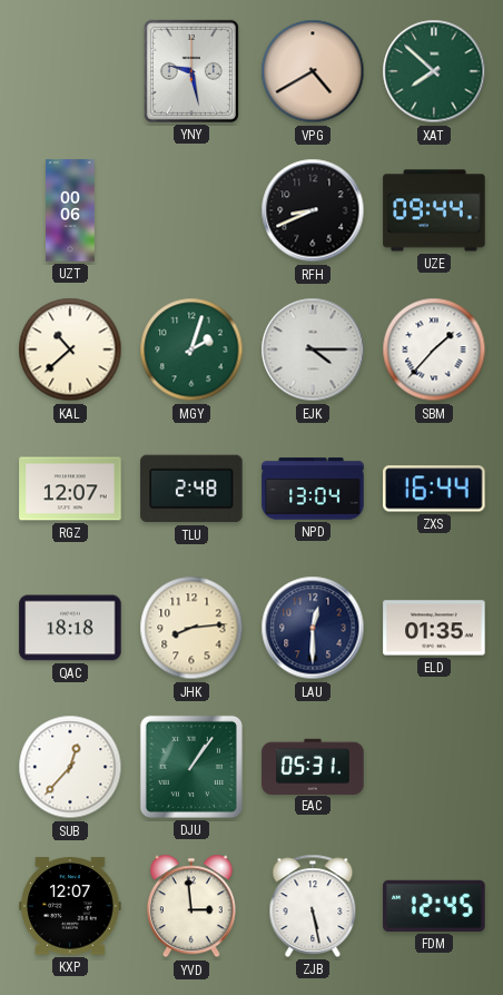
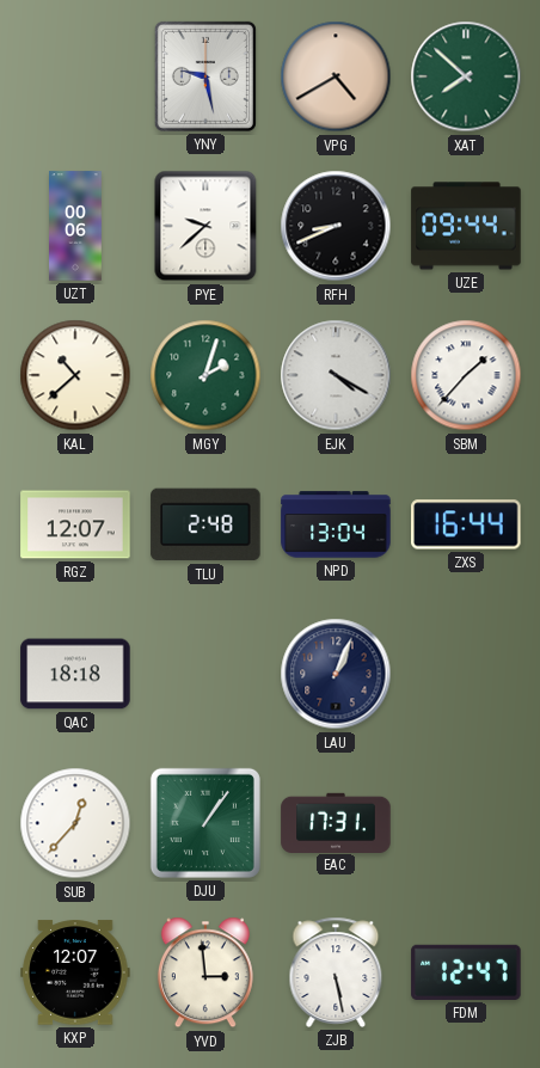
PYE: none -> 9:38 (205, 226)
EJK: 4:15 -> 4:20 (336, 375)
JHK: 8:14 -> none (191, 628)
LAU: 12:30 -> 1:04 (336, 674)
ELD: 01:35 -> none (434, 628)
EAC: 05:31 -> 17:31 (336, 822)
FDM: 12:45 -> 12:47 (466, 972)
